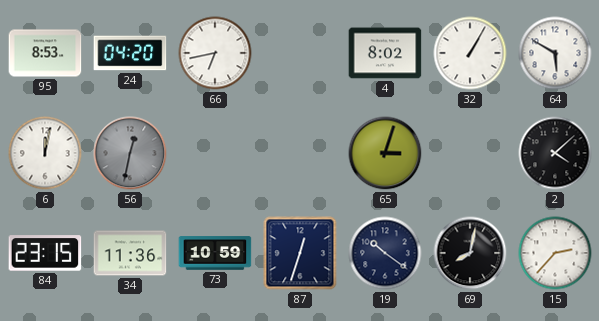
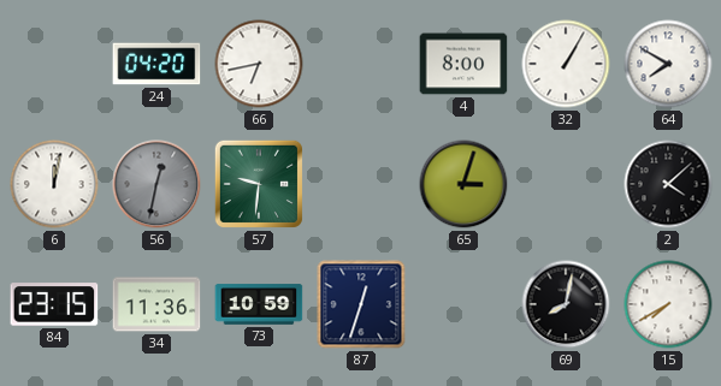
95: 8:53 -> none (45, 53)
4: 8:02 -> 8:00 (463, 64)
64: 5:50 -> 7:50 (668, 64)
57: none -> 9:31 (259, 184)
19: 10:21 -> none (385, 253)
15: 2:37 -> 7:40 (668, 304)
